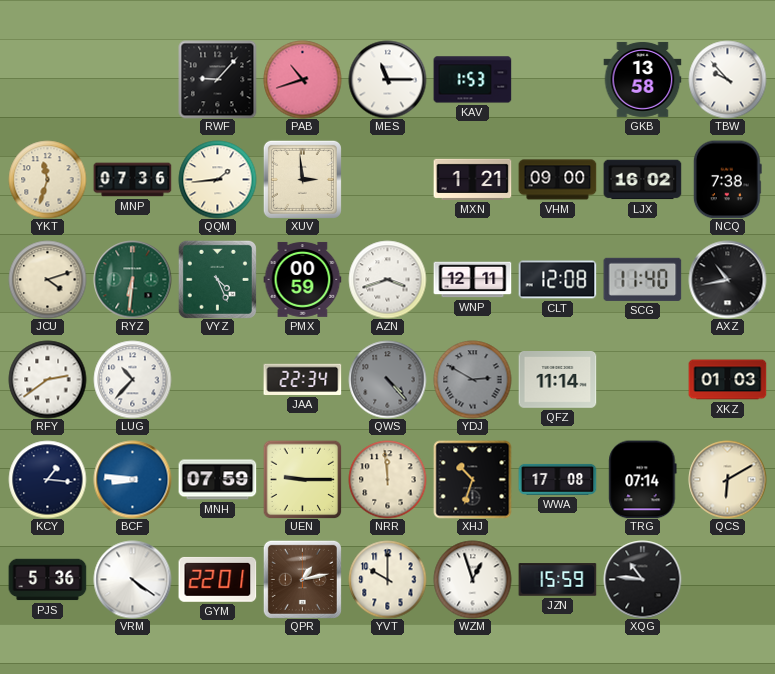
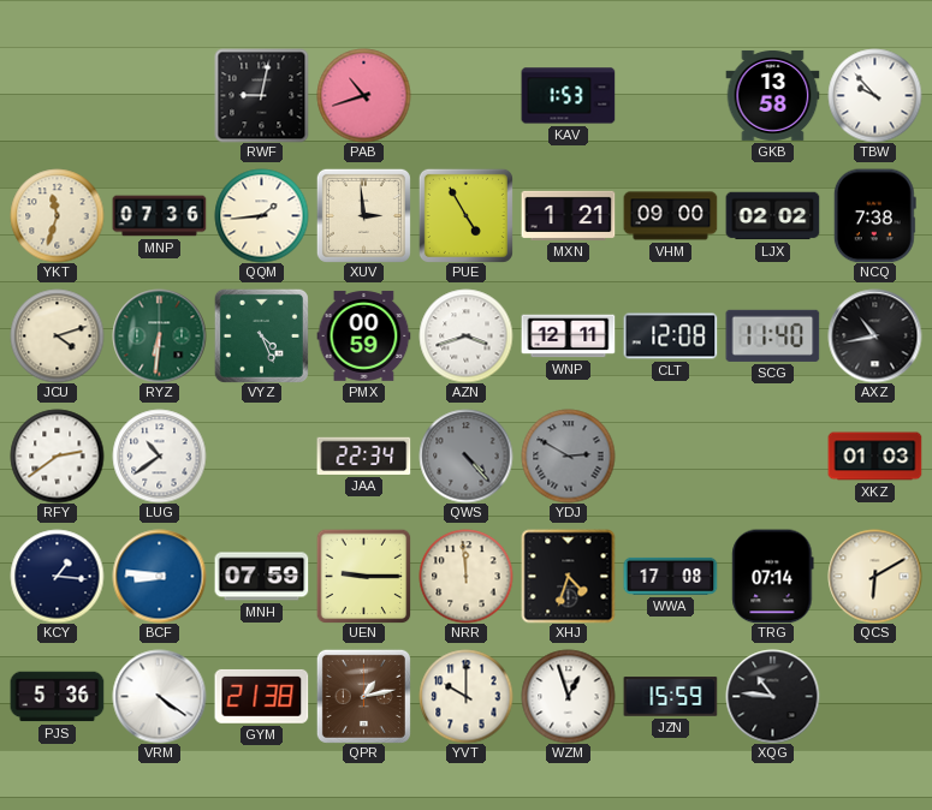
RWF: 9:07 -> 9:02 (261, 95)
MES: 11:15 -> none (387, 79)
PUE: none -> 4:55 (465, 215)
LJX: 16:02 -> 02:02 (772, 216)
LUG: 10:37 -> 10:39 (159, 455)
QFZ: 11:14 -> none (557, 380)
XHJ: 10:33 -> 4:33 (568, 576)
GYM: 22:01 -> 21:38 (261, 696)
